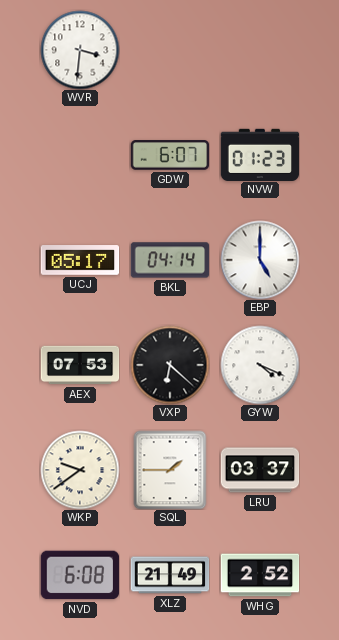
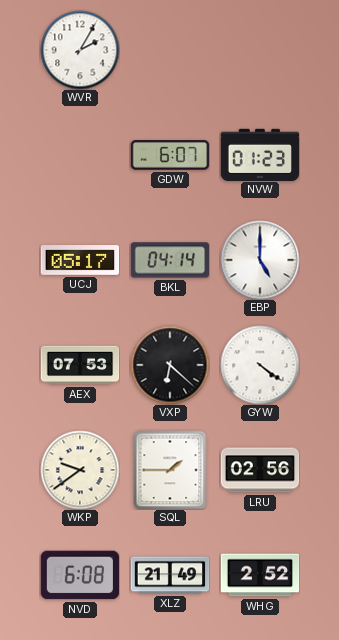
WVR: 3:31 -> 2:05 (80, 50)
GYW: 4:19 -> 4:21 (260, 365)
LRU: 03:37 -> 02:56 (260, 470)
